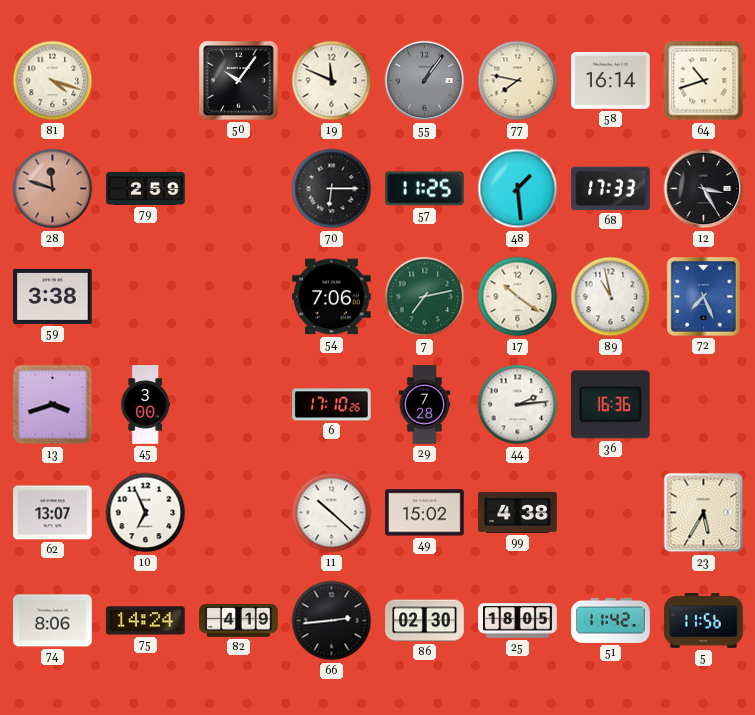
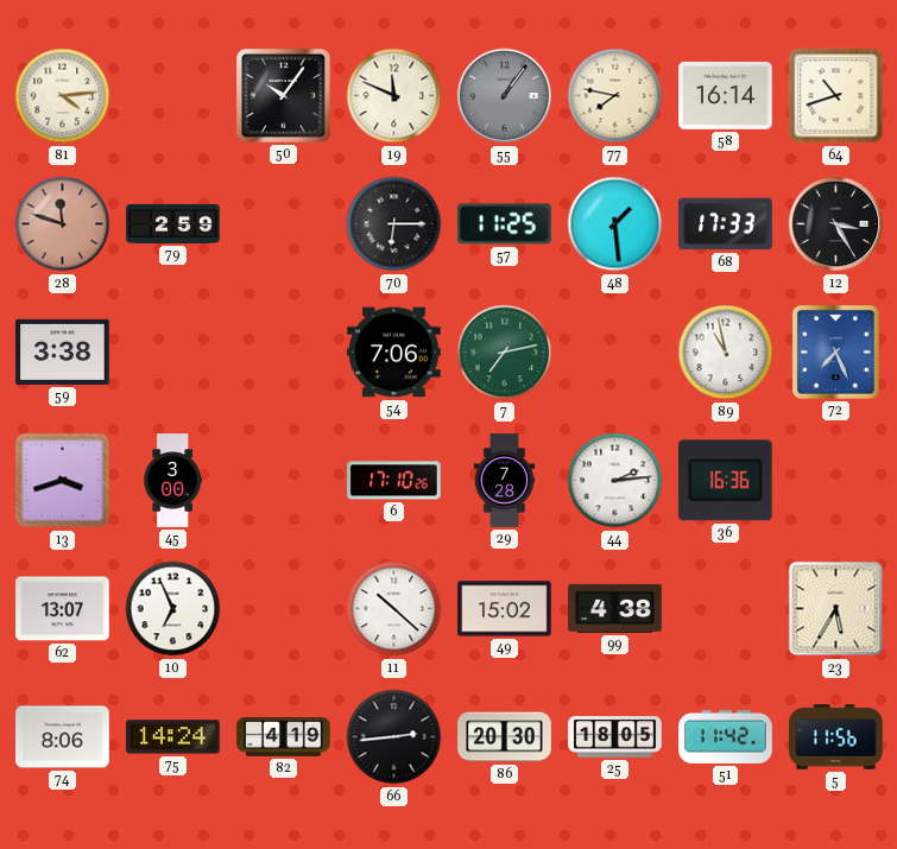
81: 4:18 -> 4:14 (63, 96)
17: 10:21 -> none (518, 297)
86: 02:30 -> 20:30 (505, 737)
